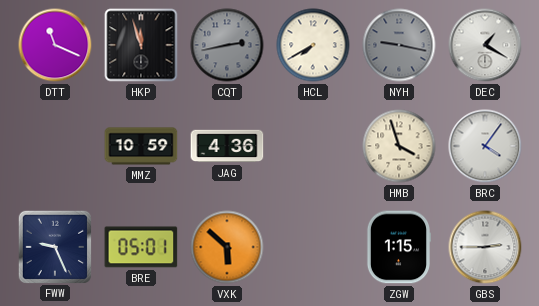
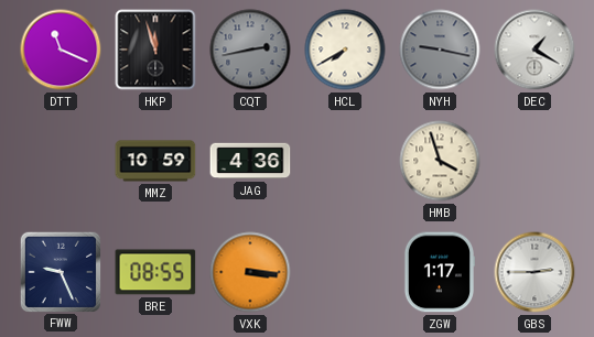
BRC: 4:06 -> none (485, 146)
BRE: 05:01 -> 08:55 (155, 272)
VXK: 5:52 -> 3:16 (250, 272)
ZGW: 1:15 -> 1:17 (439, 272)
